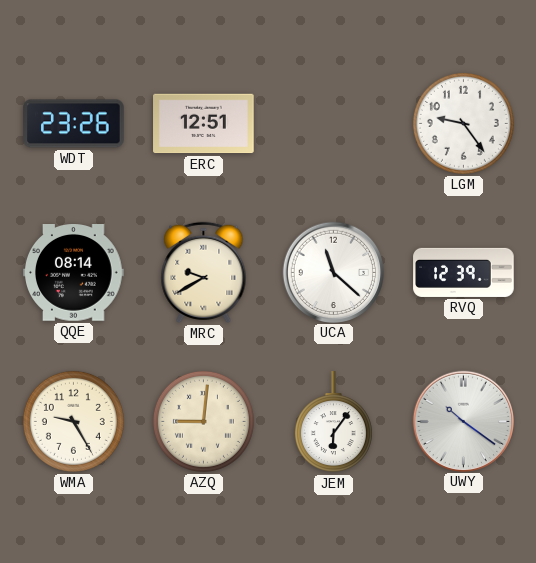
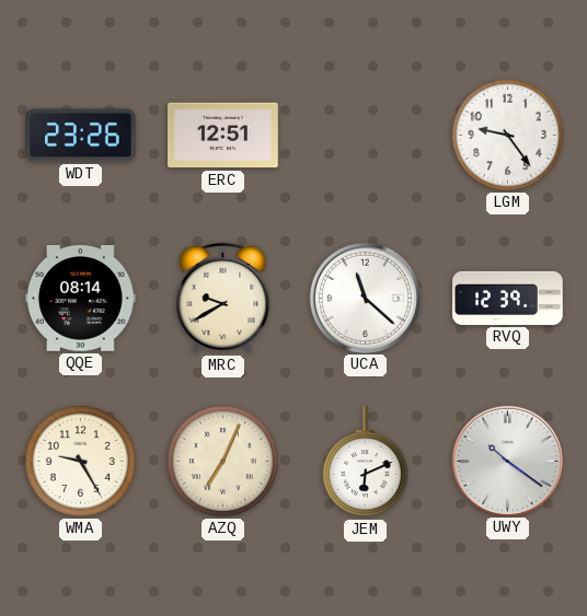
AZQ: 9:01 -> 7:04 (222, 461)
JEM: 6:06 -> 6:11 (365, 462)
